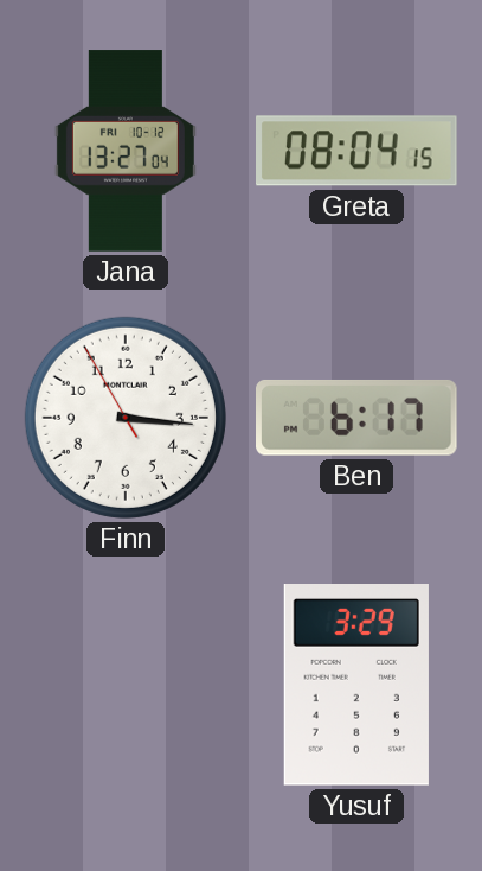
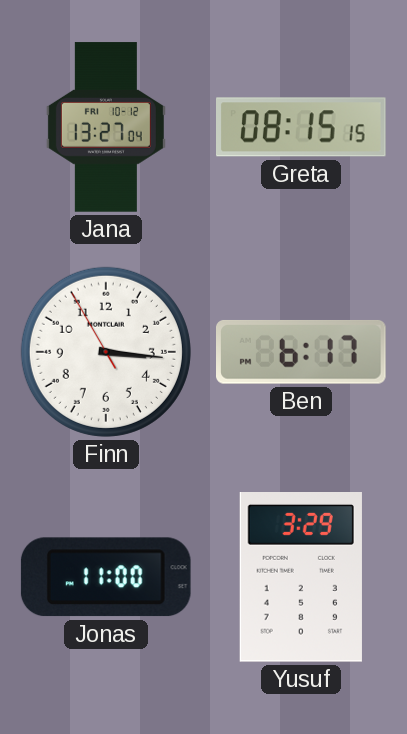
Greta: 08:04 -> 08:15 (302, 127)
Jonas: none -> 11:00 (106, 577)
